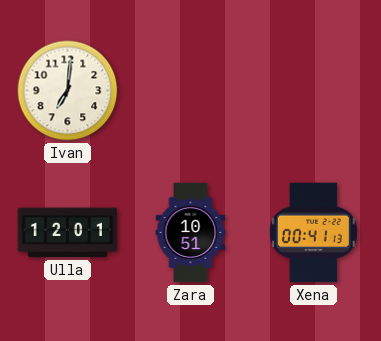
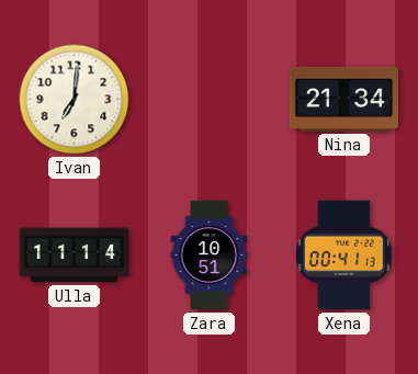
Nina: none -> 21:34 (344, 99)
Ulla: 12:01 -> 11:14 (75, 256)
